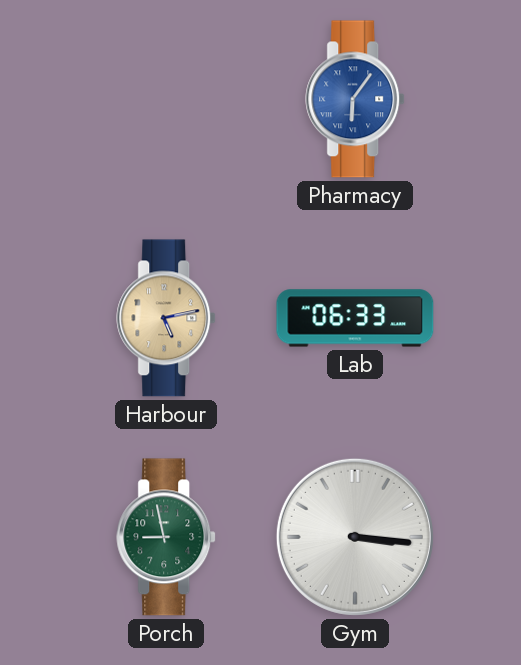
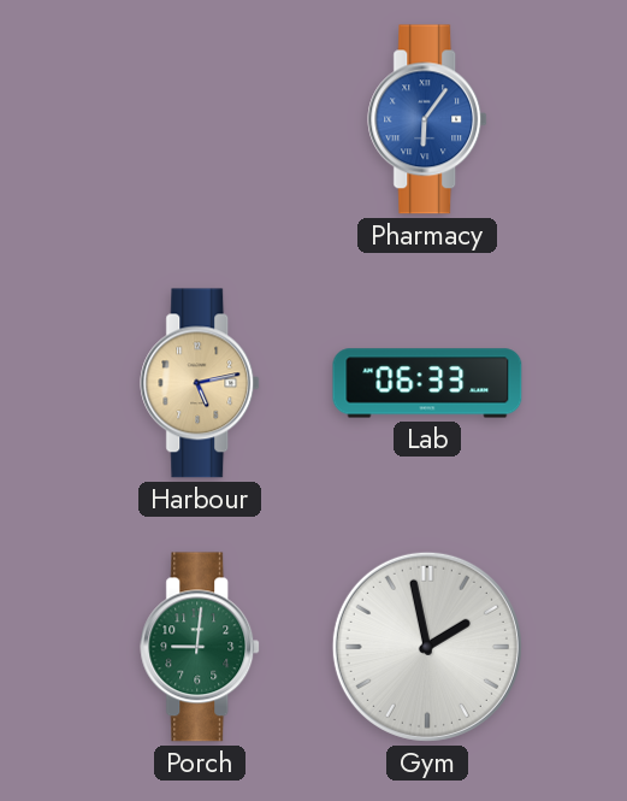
Porch: 8:58 -> 9:01 (201, 647)
Gym: 3:16 -> 1:58 (427, 647)
